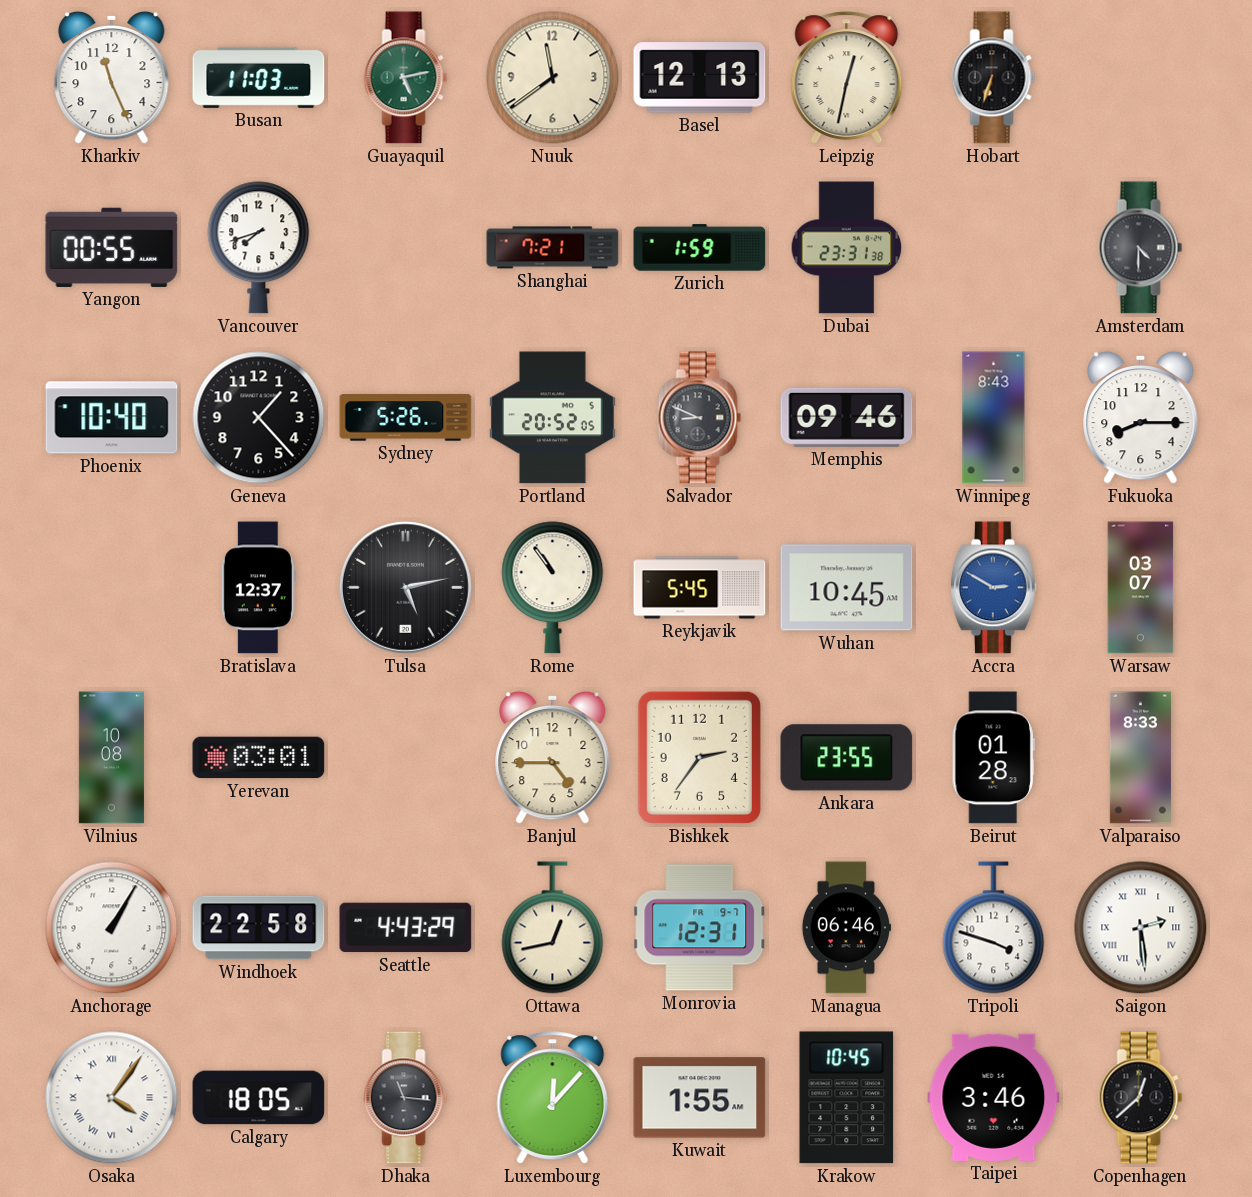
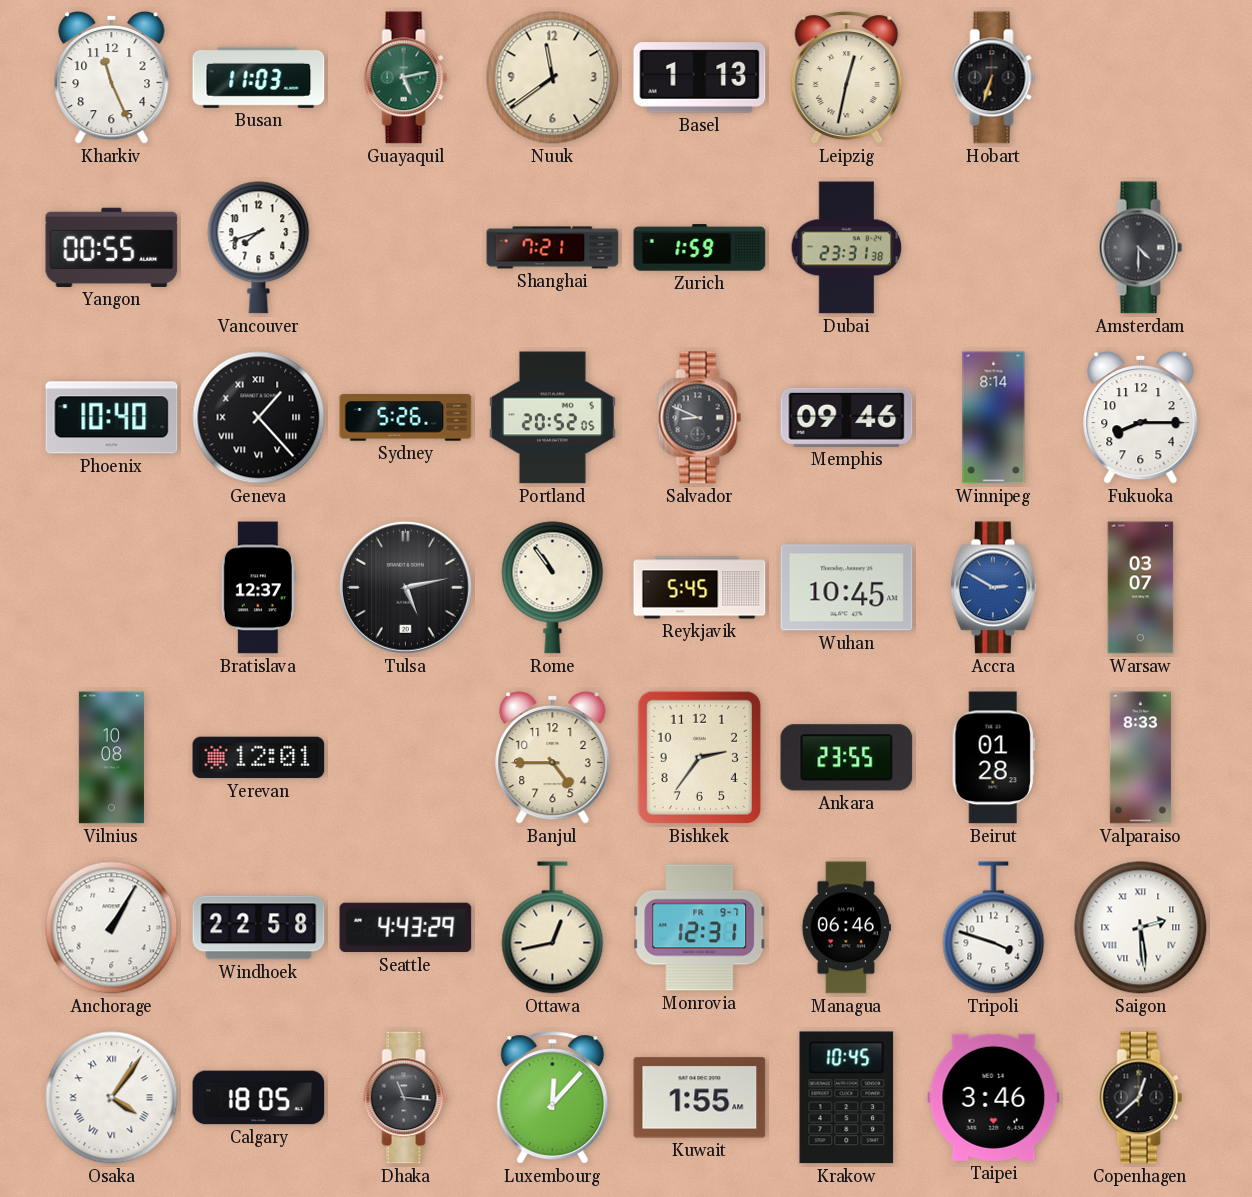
Basel: 12:13 -> 1:13 (700, 78)
Geneva numerals: Arabic -> Roman (259, 418)
Winnipeg: 8:43 -> 8:14 (994, 418)
Yerevan: 03:01 -> 12:01 (259, 758)
